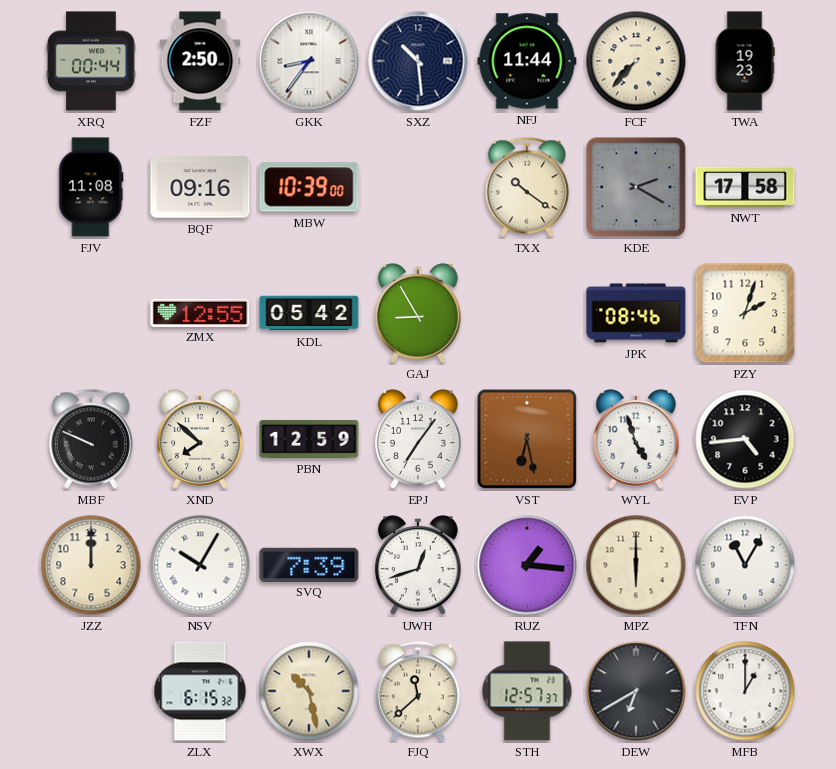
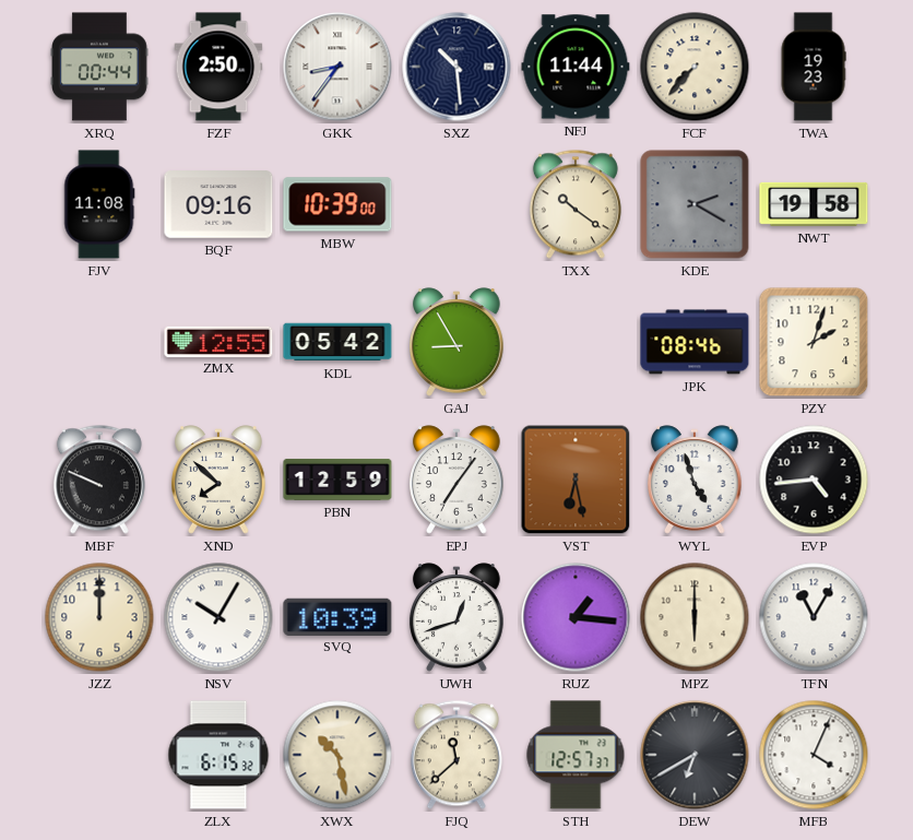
NWT: 17:58 -> 19:58 (814, 204)
SVQ: 7:39 -> 10:39 (337, 616)
MFB: 1:00 -> 4:04 (814, 755)
